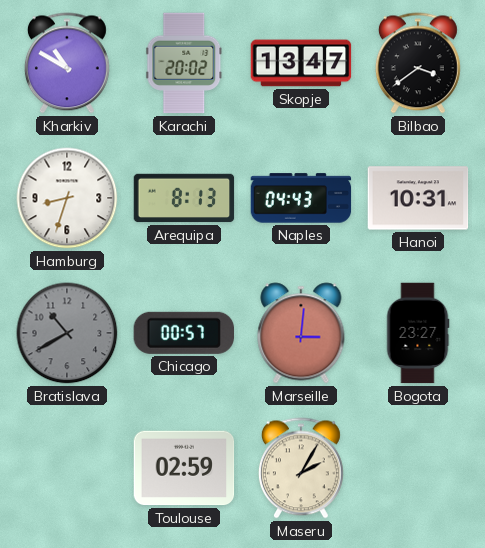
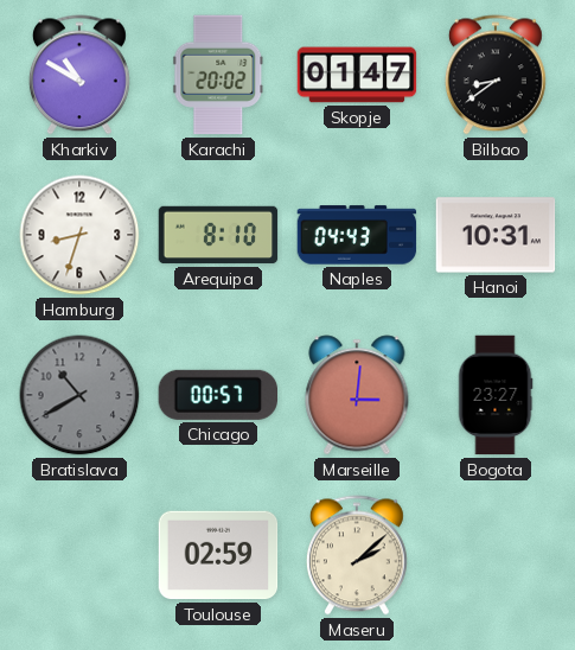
Skopje: 13:47 -> 01:47 (357, 75)
Bilbao: 3:39 -> 8:39 (496, 75)
Arequipa: 8:13 -> 8:10 (218, 235)
Maseru: 2:05 -> 2:08 (357, 555)
